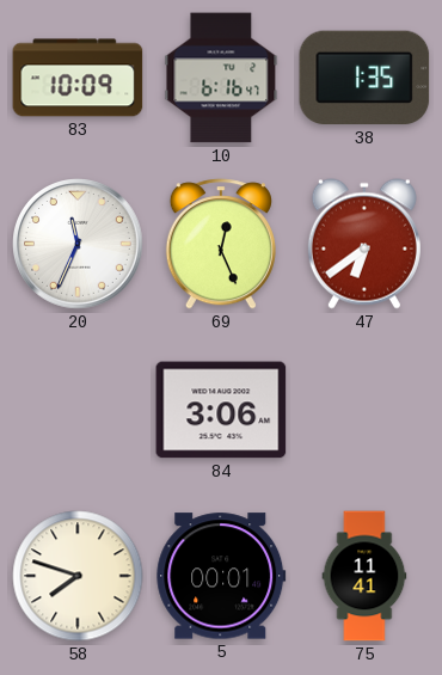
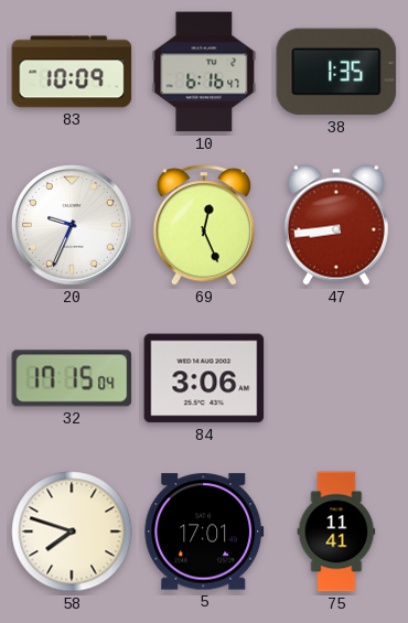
20: 11:34 -> 9:34 (72, 225)
47: 6:39 -> 8:44 (336, 225)
32: none -> 17:15 (72, 378)
5: 00:01 -> 17:01 (204, 531)
